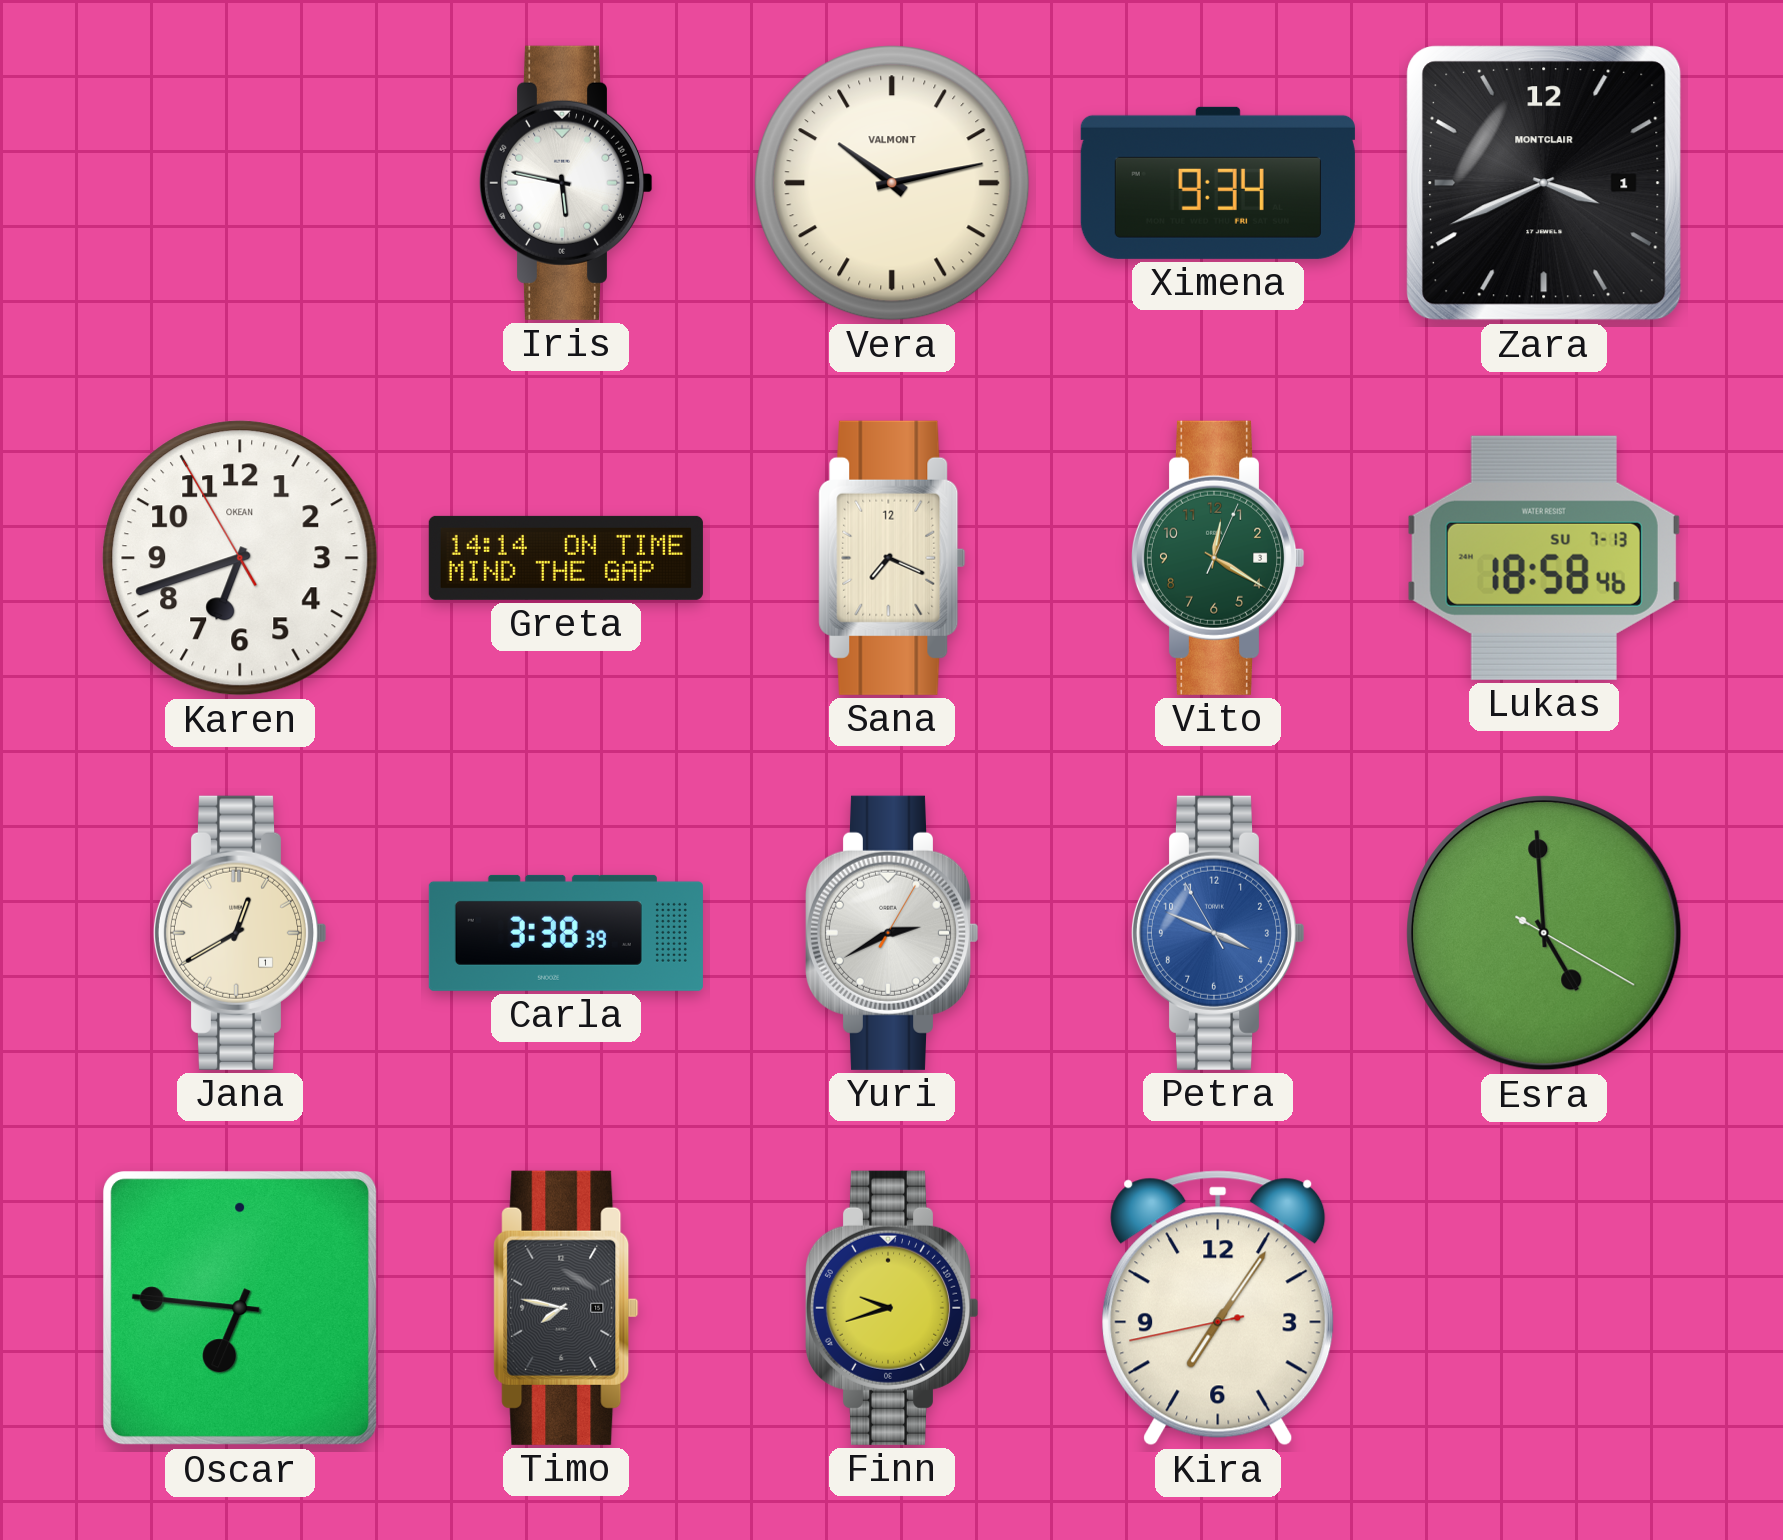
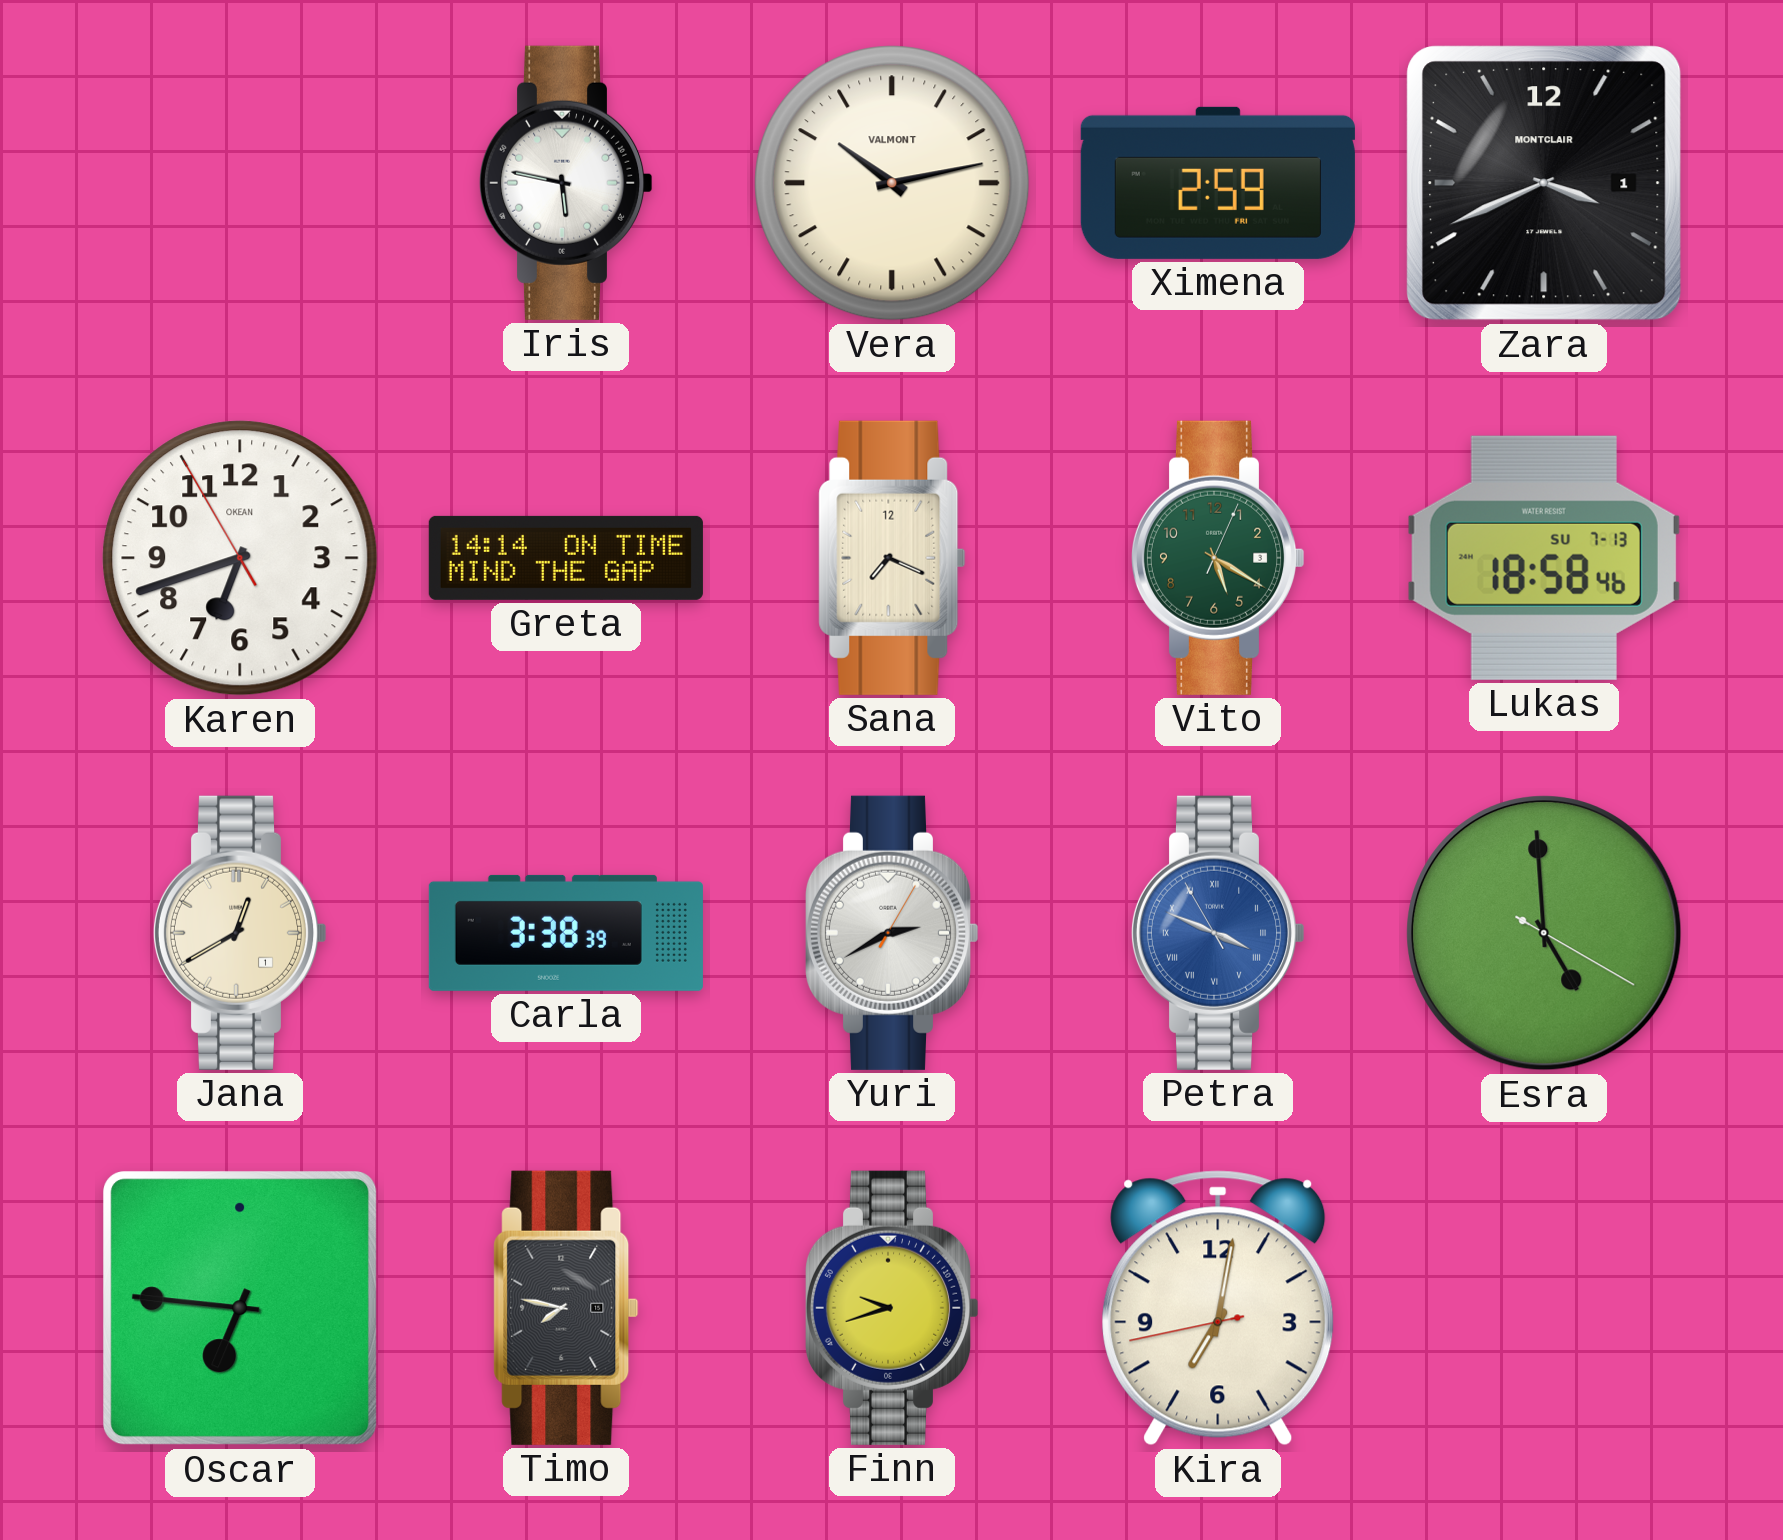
Ximena: 9:34 -> 2:59 (1218, 183)
Vito: 12:20 -> 5:20 (1218, 558)
Petra numerals: Arabic -> Roman (1218, 933)
Kira: 7:05 -> 7:01 (1218, 1308)
